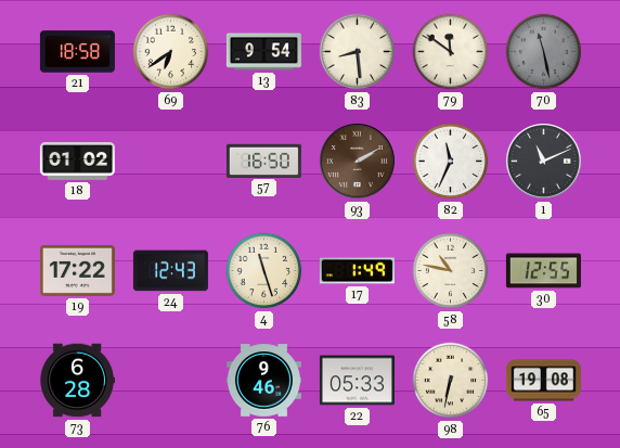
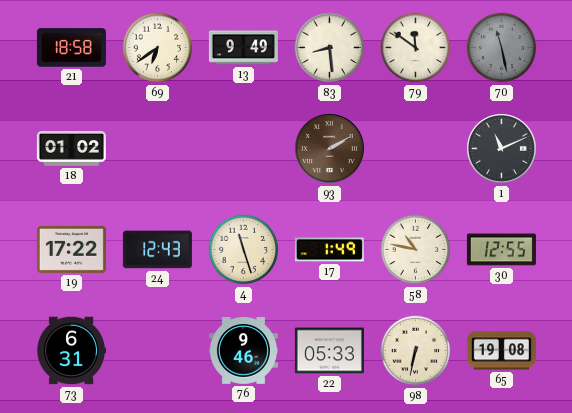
13: 9:54 -> 9:49 (243, 48)
57: 16:50 -> none (263, 161)
82: 11:34 -> none (451, 162)
73: 6:28 -> 6:31 (71, 351)
